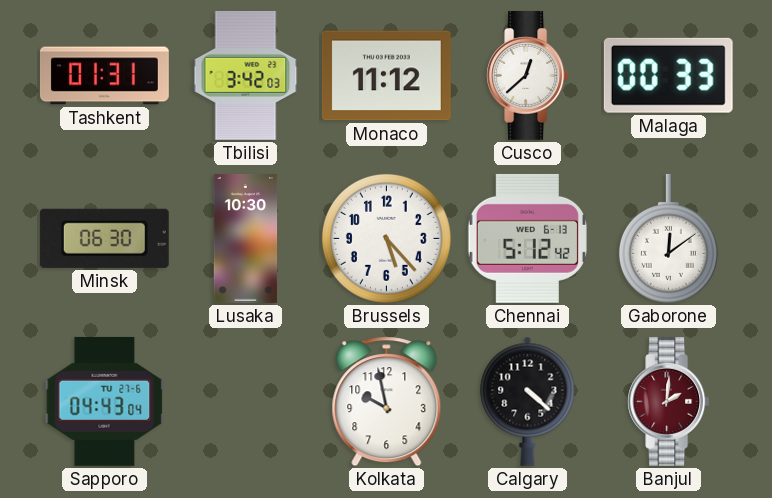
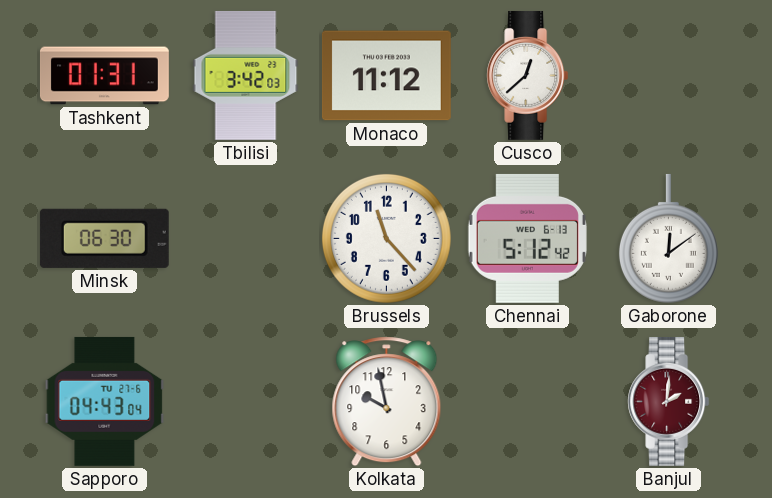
Malaga: 00:33 -> none (668, 75)
Lusaka: 10:30 -> none (246, 238)
Brussels: 5:23 -> 11:23 (386, 238)
Calgary: 4:22 -> none (528, 401)
